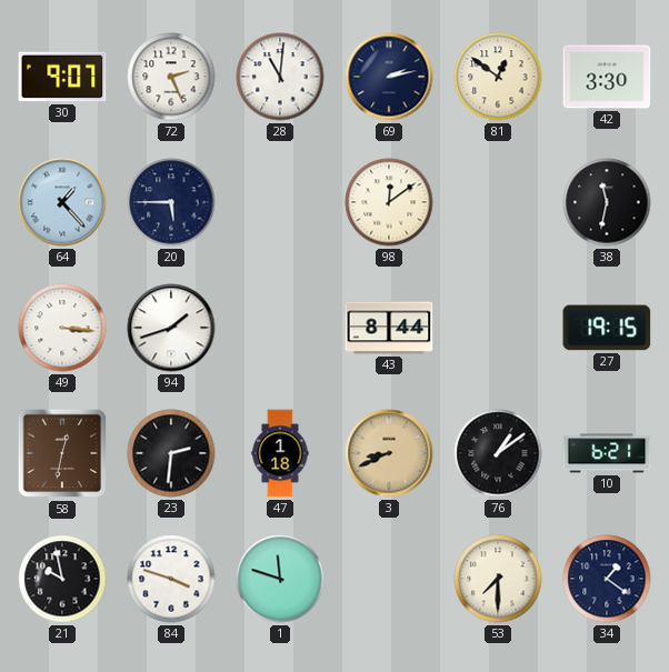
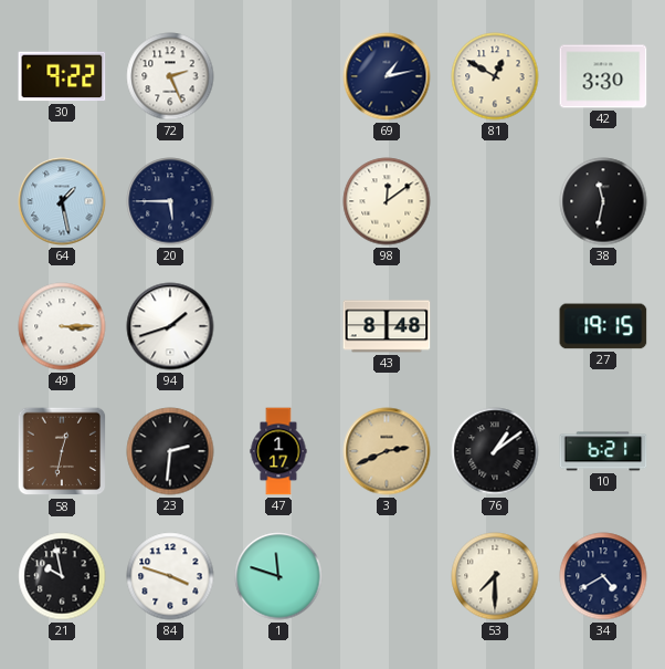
30: 9:07 -> 9:22 (62, 76)
28: 11:01 -> none (280, 77)
69: 2:13 -> 1:13 (387, 76)
81: 12:51 -> 12:50 (495, 76)
64: 1:23 -> 1:28 (62, 201)
49: 3:16 -> 3:15 (62, 326)
43: 8:44 -> 8:48 (387, 326)
47: 1:18 -> 1:17 (278, 451)
3: 8:41 -> 2:41 (387, 451)
34: 1:21 -> 4:40 (603, 576)
